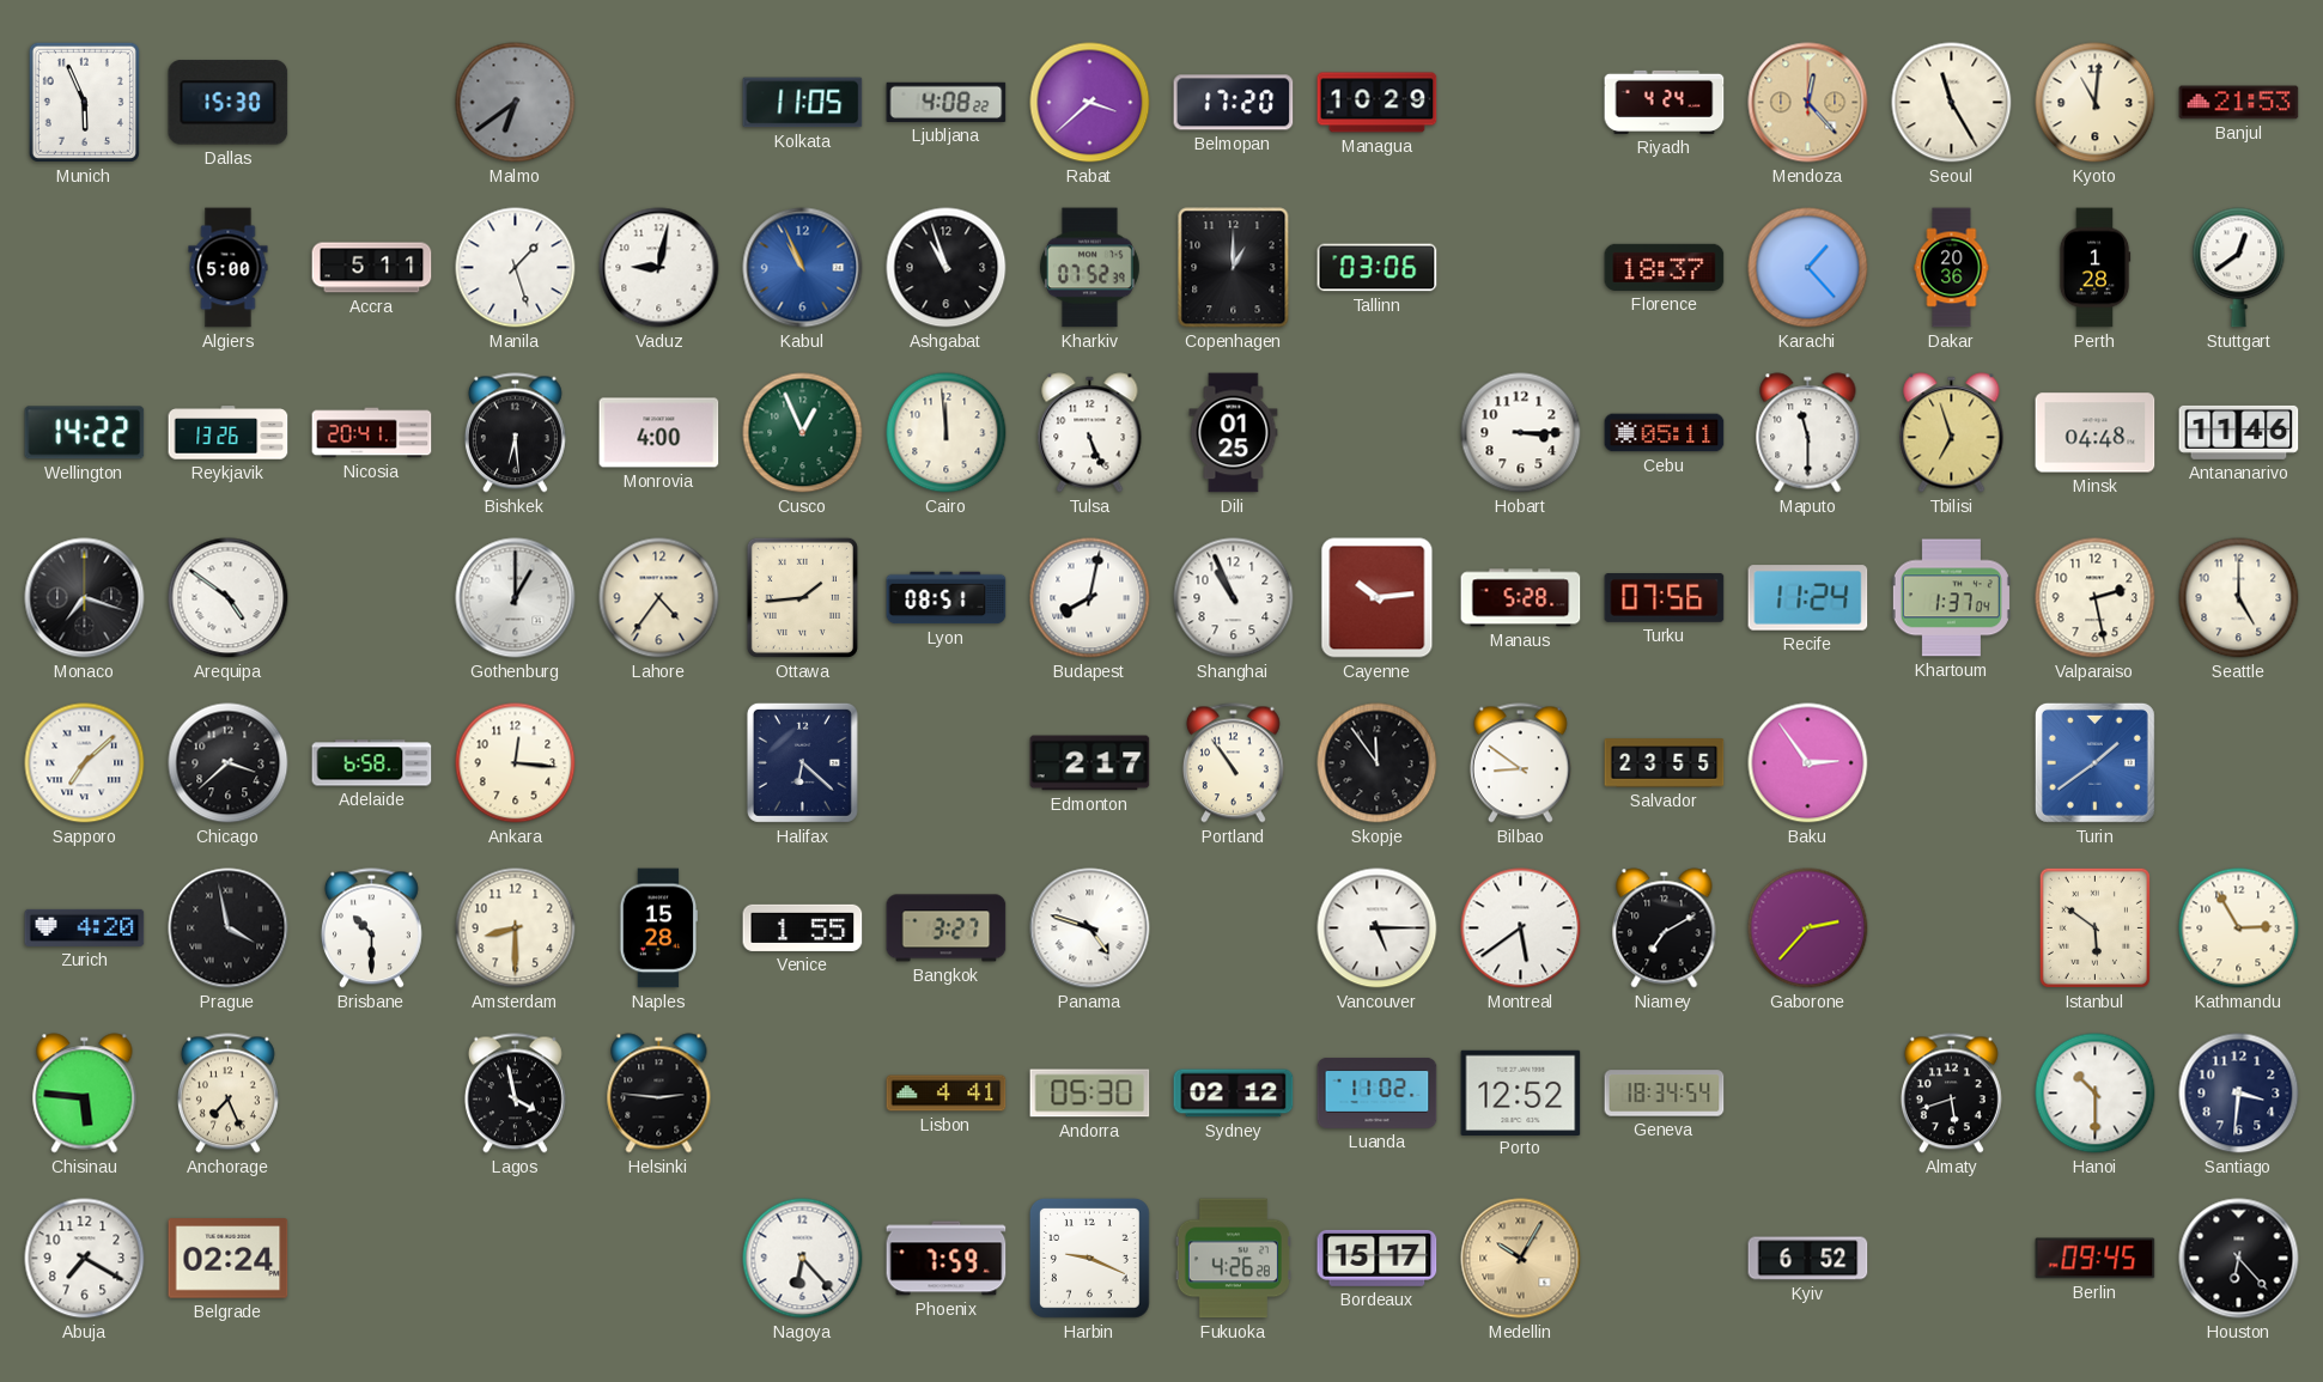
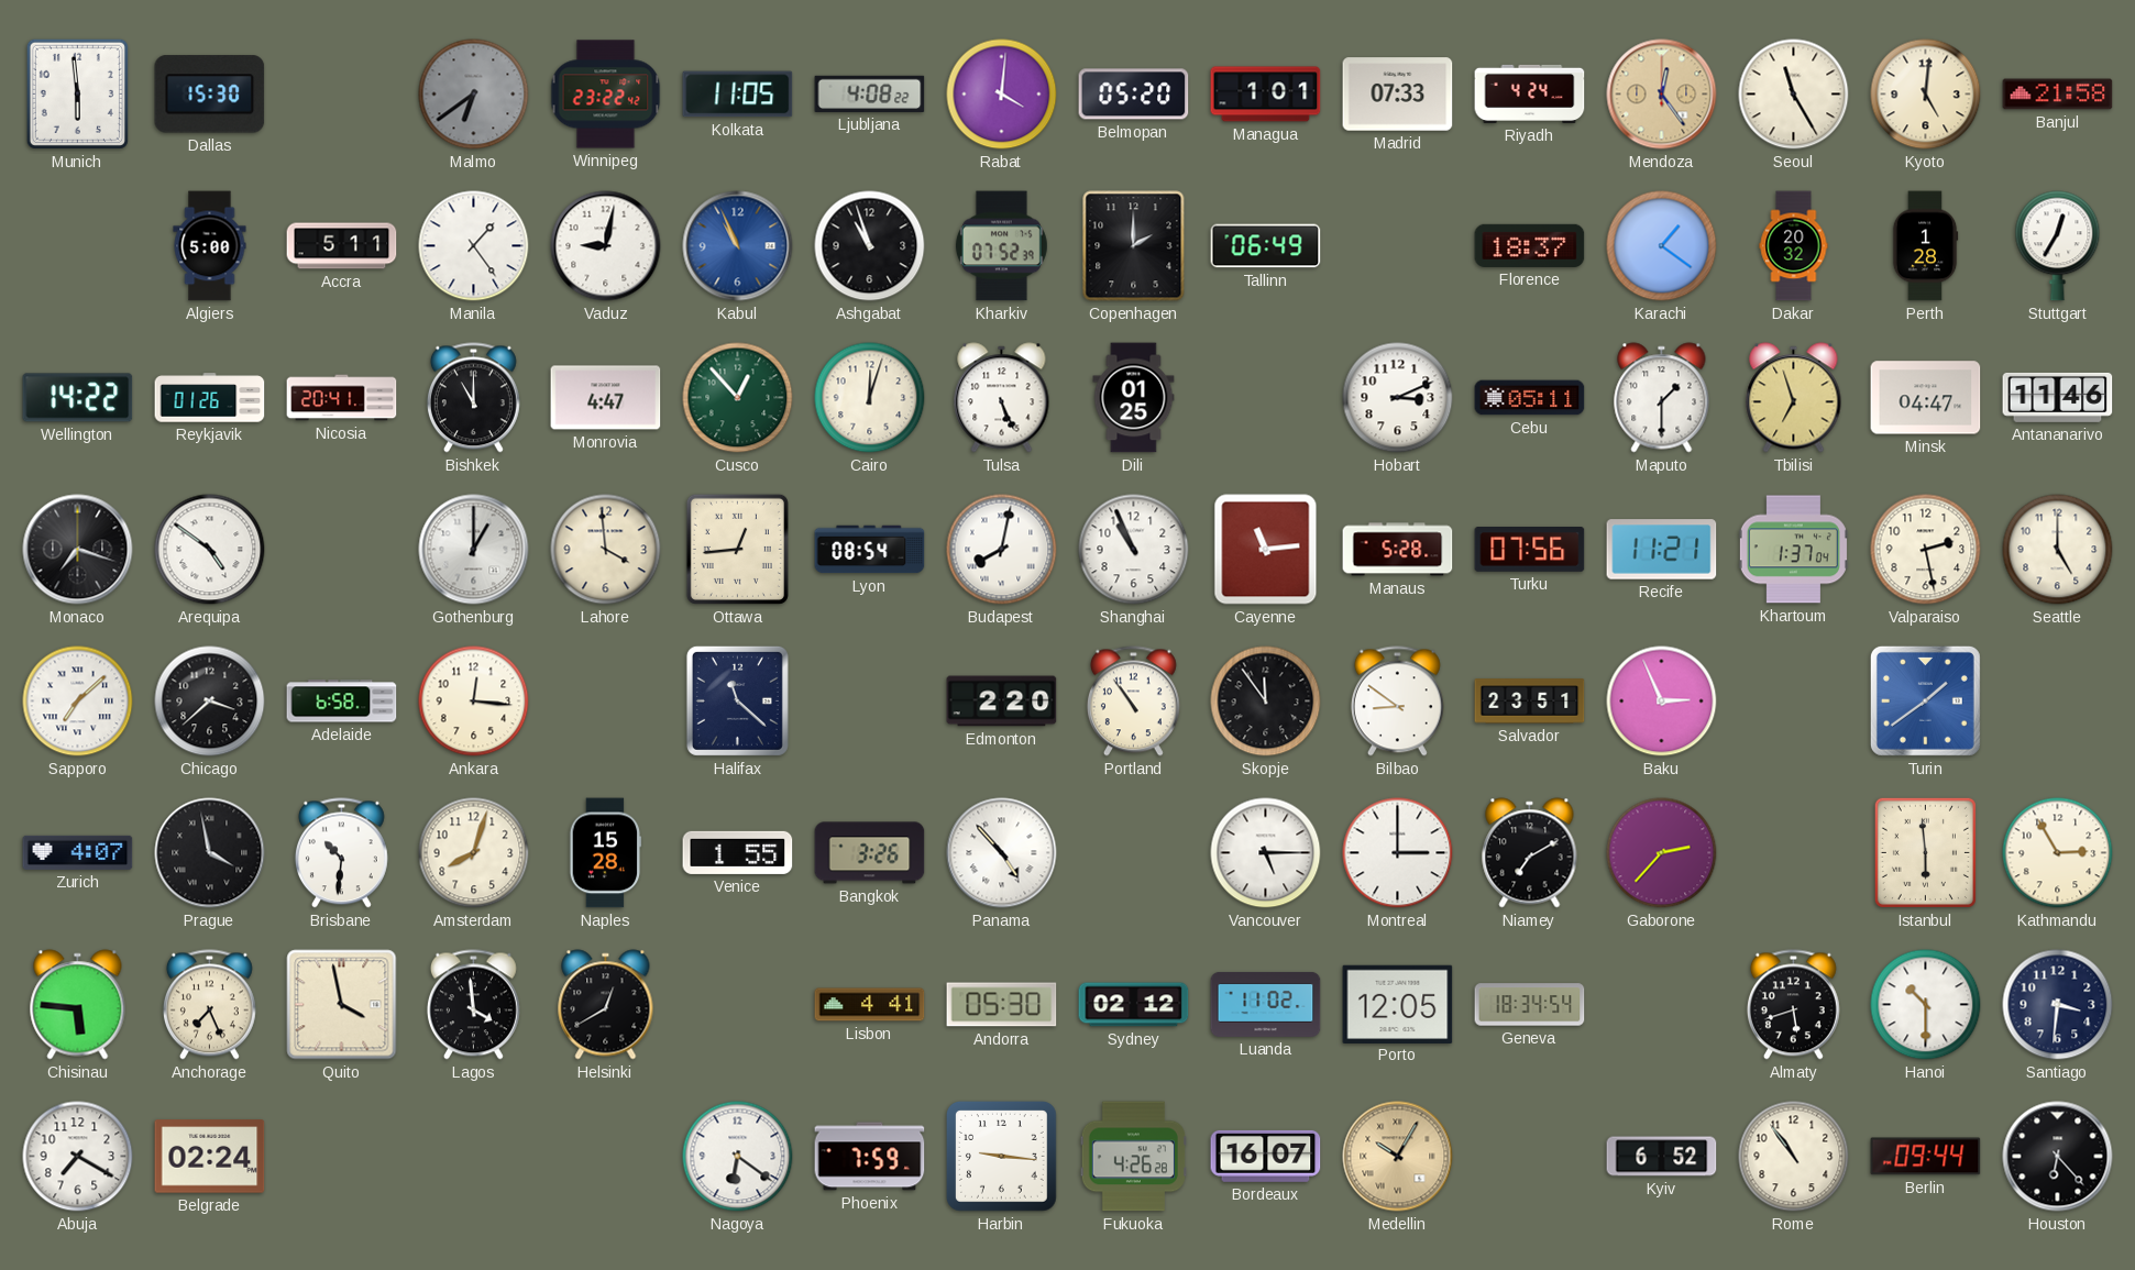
Munich: 5:56 -> 5:59 (77, 93)
Winnipeg: none -> 23:22 (606, 95)
Rabat: 3:38 -> 4:01 (1002, 95)
Belmopan: 17:20 -> 05:20 (1134, 95)
Managua: 10:29 -> 1:01 (1266, 95)
Madrid: none -> 07:33 (1398, 95)
Mendoza: 12:23 -> 12:24 (1662, 95)
Kyoto: 11:01 -> 5:01 (1926, 95)
Banjul: 21:53 -> 21:58 (2058, 95)
Manila: 1:27 -> 1:24 (474, 246)
Copenhagen: 1:00 -> 2:00 (1134, 246)
Tallinn: 03:06 -> 06:49 (1266, 246)
Karachi: 1:23 -> 1:21 (1662, 246)
Dakar: 20:36 -> 20:32 (1794, 246)
Stuttgart: 12:39 -> 12:35 (2058, 246)
Reykjavik: 13:26 -> 01:26 (210, 398)
Bishkek: 6:29 -> 11:00 (473, 398)
Monrovia: 4:00 -> 4:47 (606, 398)
Cusco: 12:56 -> 12:53 (738, 398)
Cairo: 11:59 -> 12:03 (870, 398)
Hobart: 3:15 -> 3:11 (1398, 398)
Maputo: 11:30 -> 1:30 (1662, 398)
Minsk: 04:48 -> 04:47 (1926, 398)
Lahore: 4:36 -> 3:59 (606, 550)
Ottawa: 1:44 -> 12:44 (737, 549)
Lyon: 08:51 -> 08:54 (870, 550)
Cayenne: 10:14 -> 11:14 (1266, 550)
Recife: 11:24 -> 11:21 (1662, 550)
Halifax: 6:22 -> 11:22 (737, 700)
Edmonton: 2:17 -> 2:20 (1002, 702)
Salvador: 23:55 -> 23:51 (1530, 702)
Baku: 2:54 -> 2:56 (1662, 702)
Zurich: 4:20 -> 4:07 (78, 852)
Brisbane: 10:30 -> 10:31 (341, 853)
Amsterdam: 8:30 -> 8:03 (474, 853)
Bangkok: 3:27 -> 3:26 (870, 853)
Panama: 4:48 -> 4:53 (1002, 853)
Montreal: 5:39 -> 3:00 (1398, 853)
Istanbul: 5:51 -> 5:59 (1925, 852)
Quito: none -> 3:58 (342, 1005)
Lagos: 3:58 -> 3:59 (473, 1005)
Helsinki: 2:46 -> 12:40 (606, 1005)
Porto: 12:52 -> 12:05 (1398, 1004)
Nagoya: 6:23 -> 6:21 (738, 1157)
Harbin: 9:19 -> 9:16 (1002, 1157)
Bordeaux: 15:17 -> 16:07 (1266, 1156)
Rome: none -> 10:54 (1794, 1157)
Berlin: 09:45 -> 09:44 (1926, 1157)
